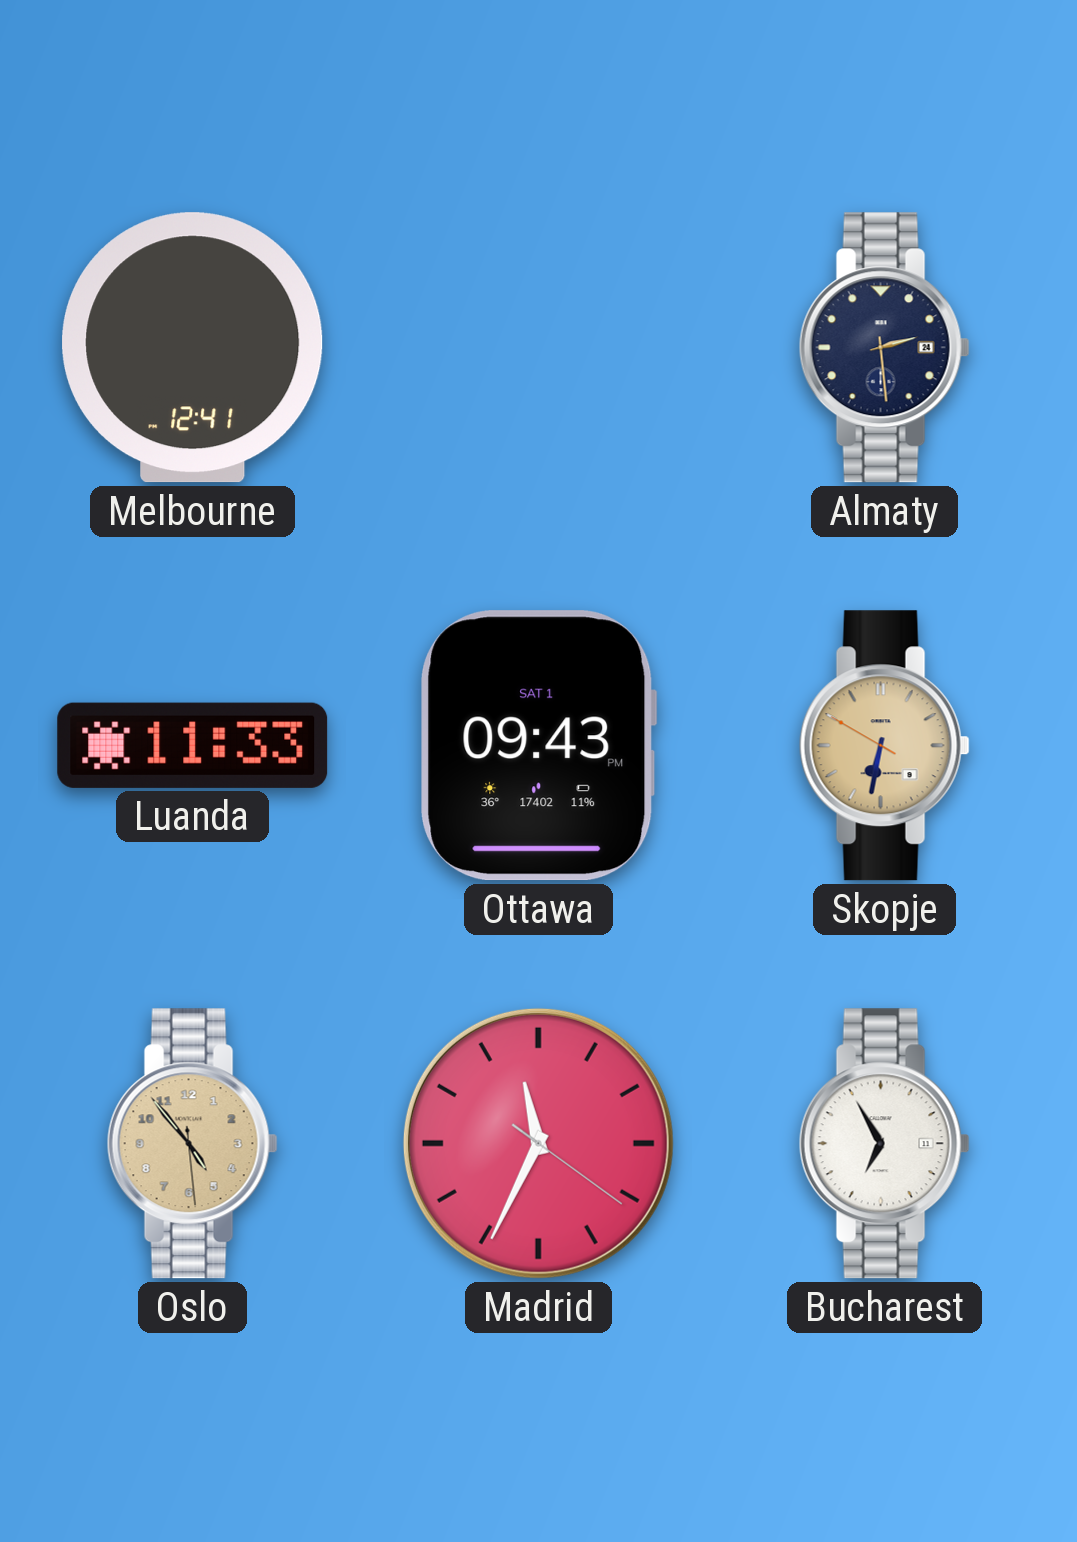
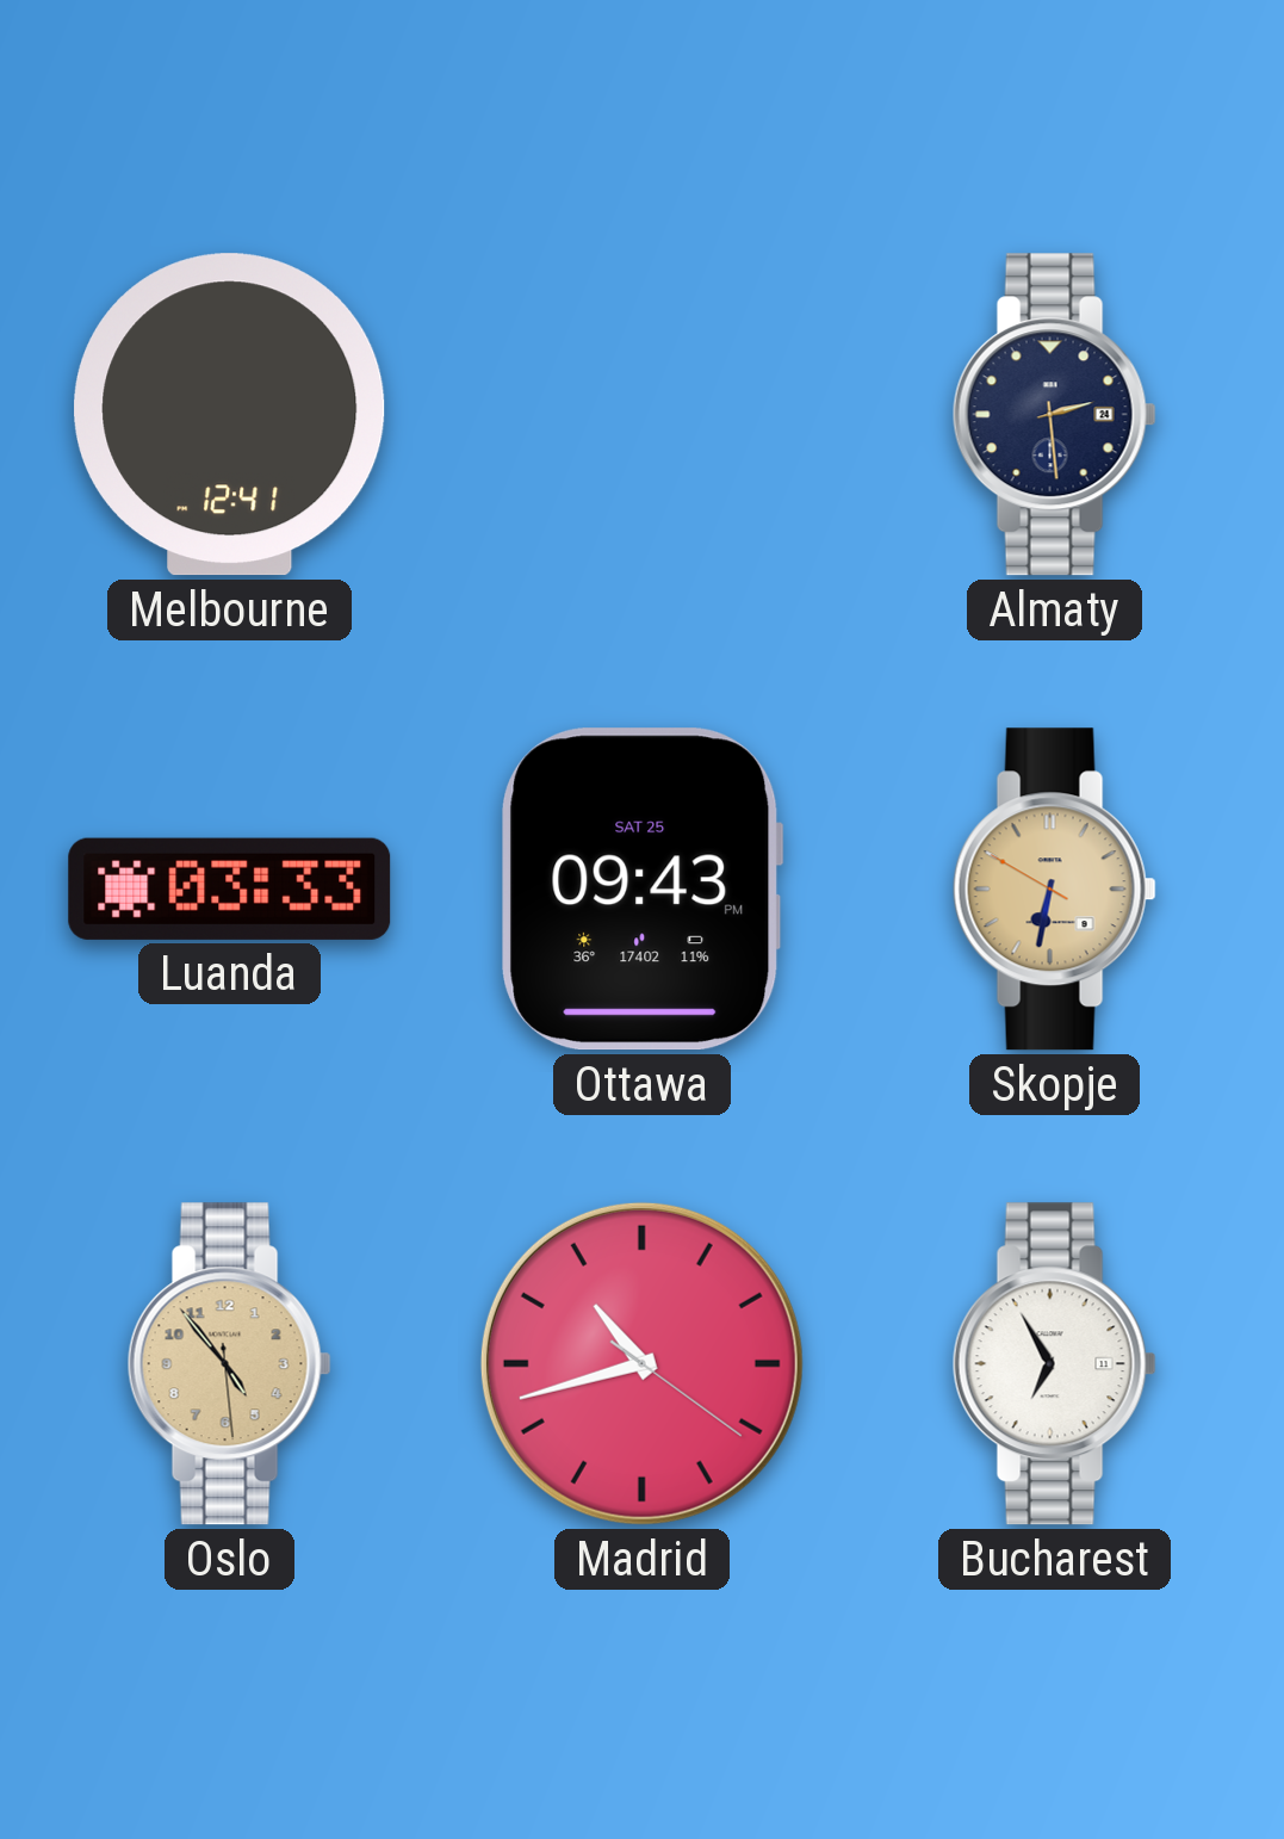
Luanda: 11:33 -> 03:33 (230, 888)
Ottawa date: SAT 1 -> SAT 25 (641, 890)
Madrid: 11:34 -> 10:42 (641, 1363)
